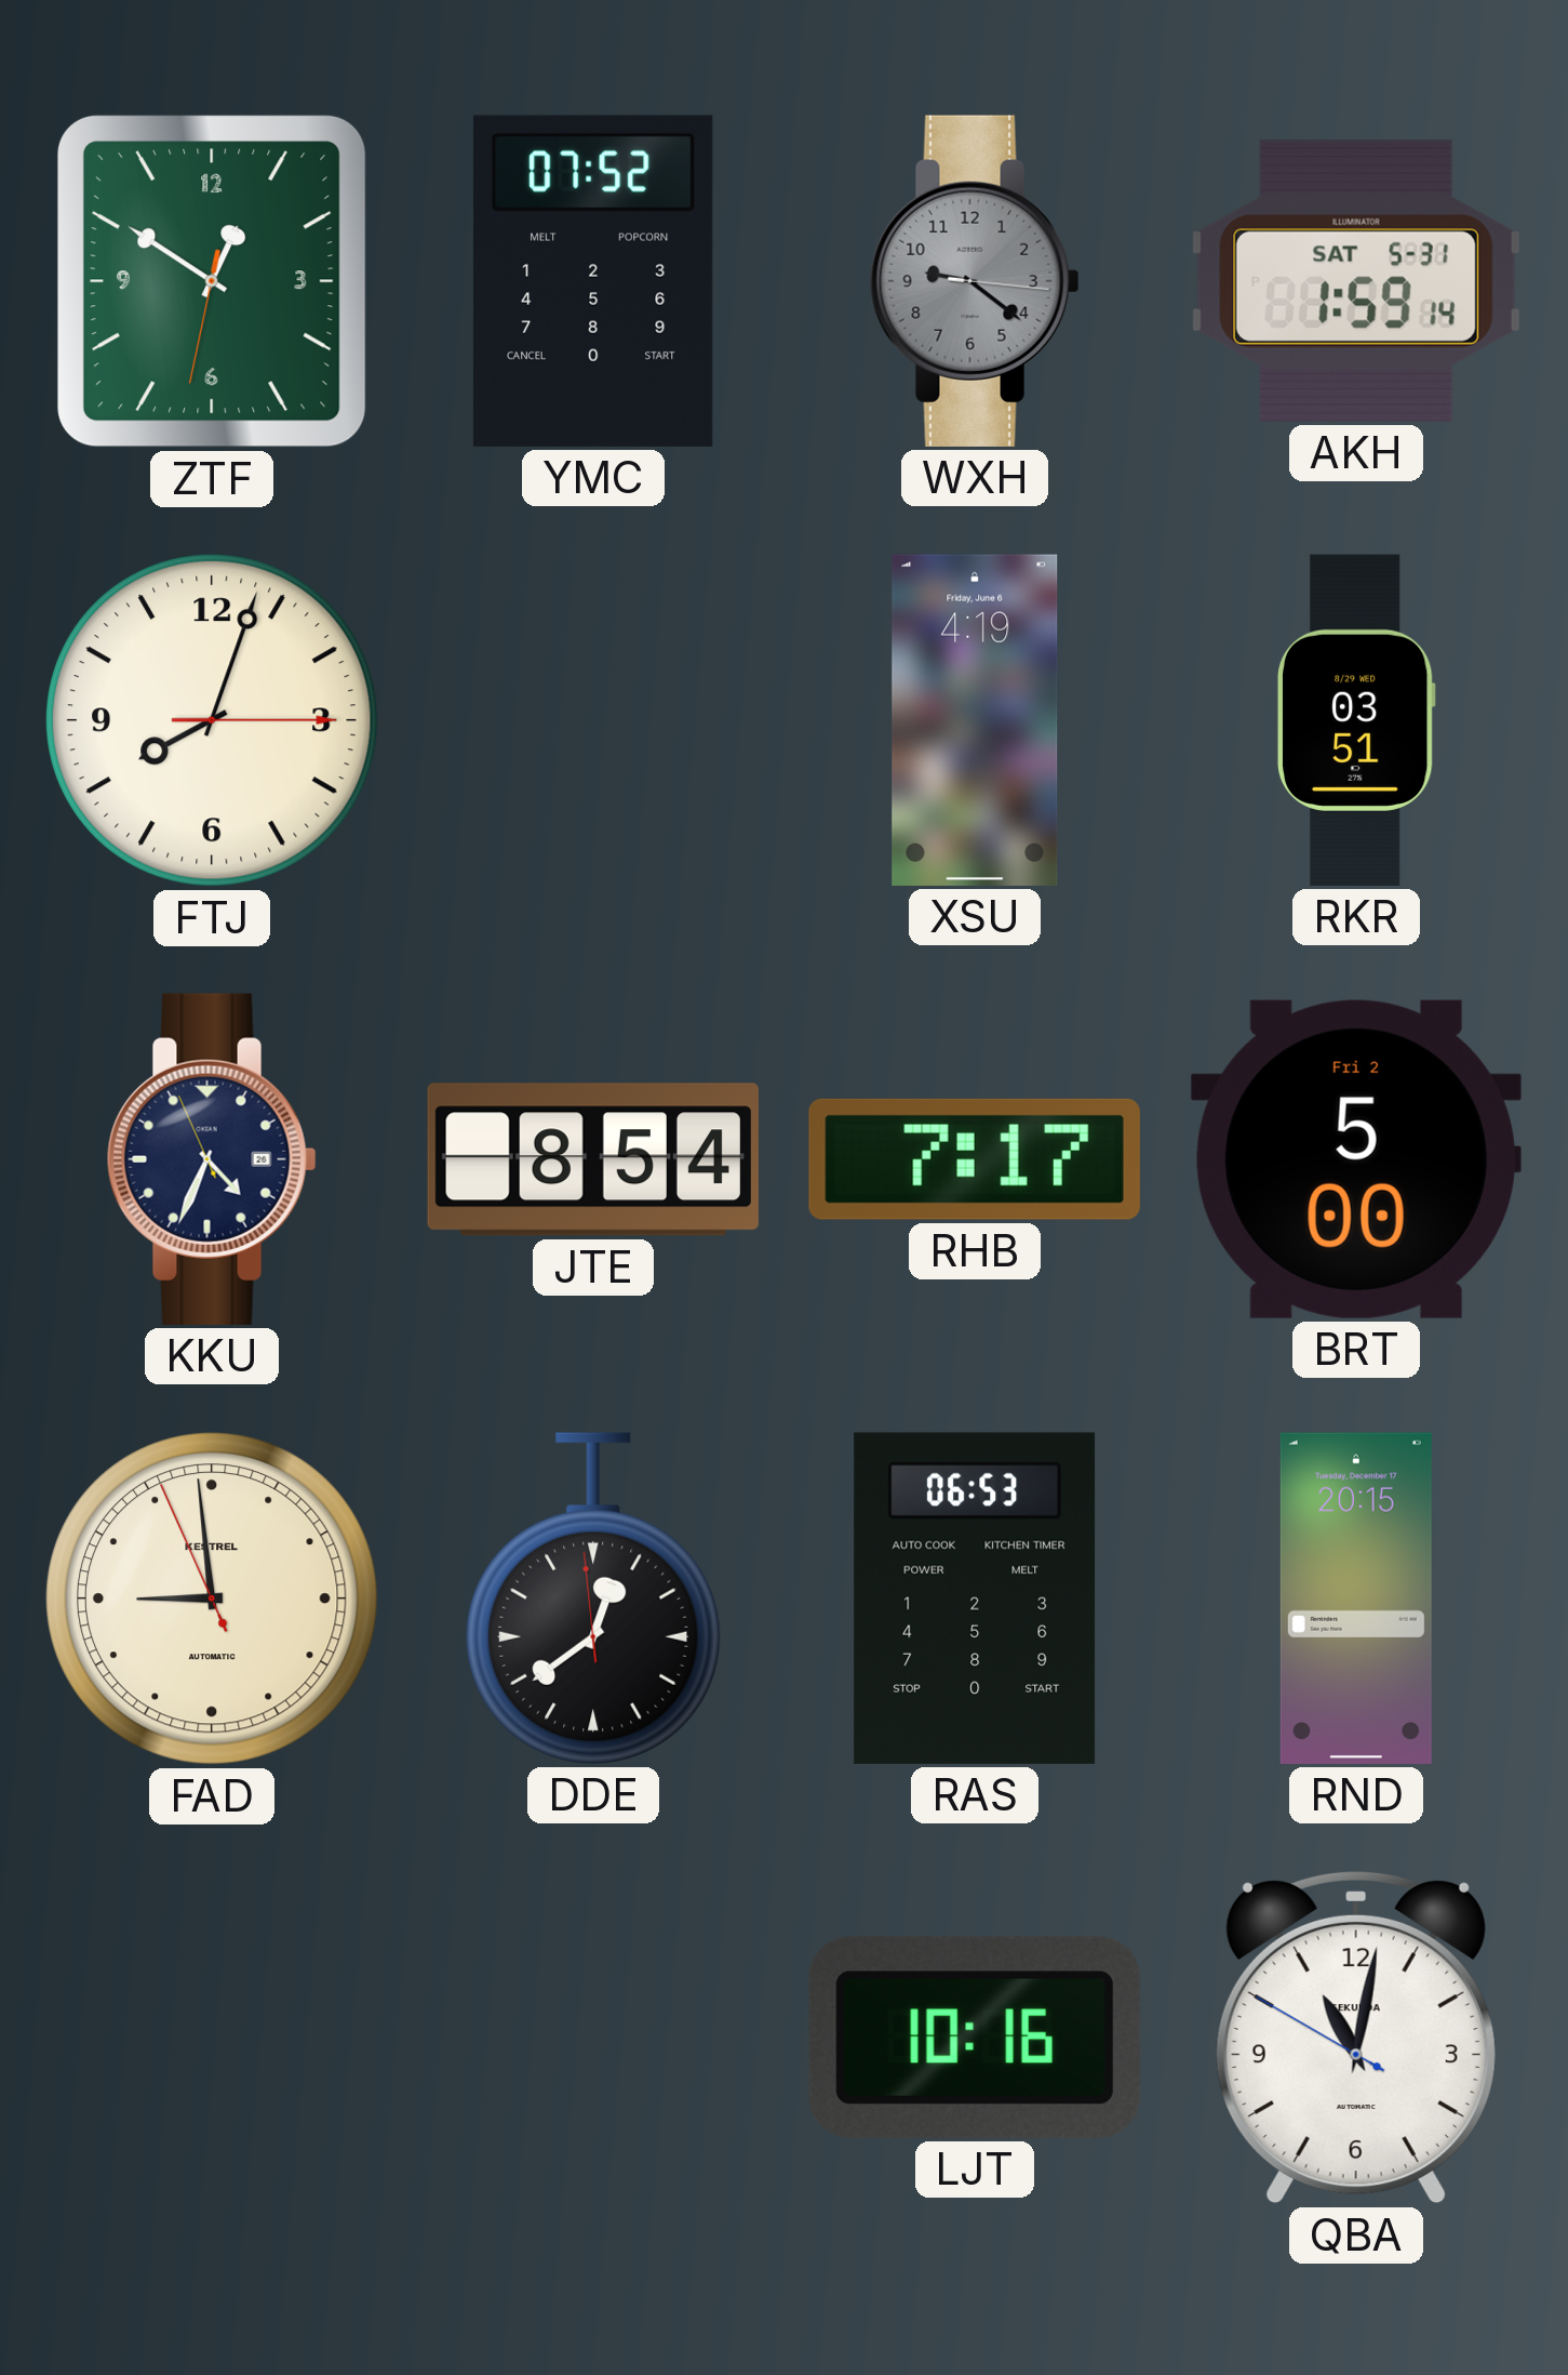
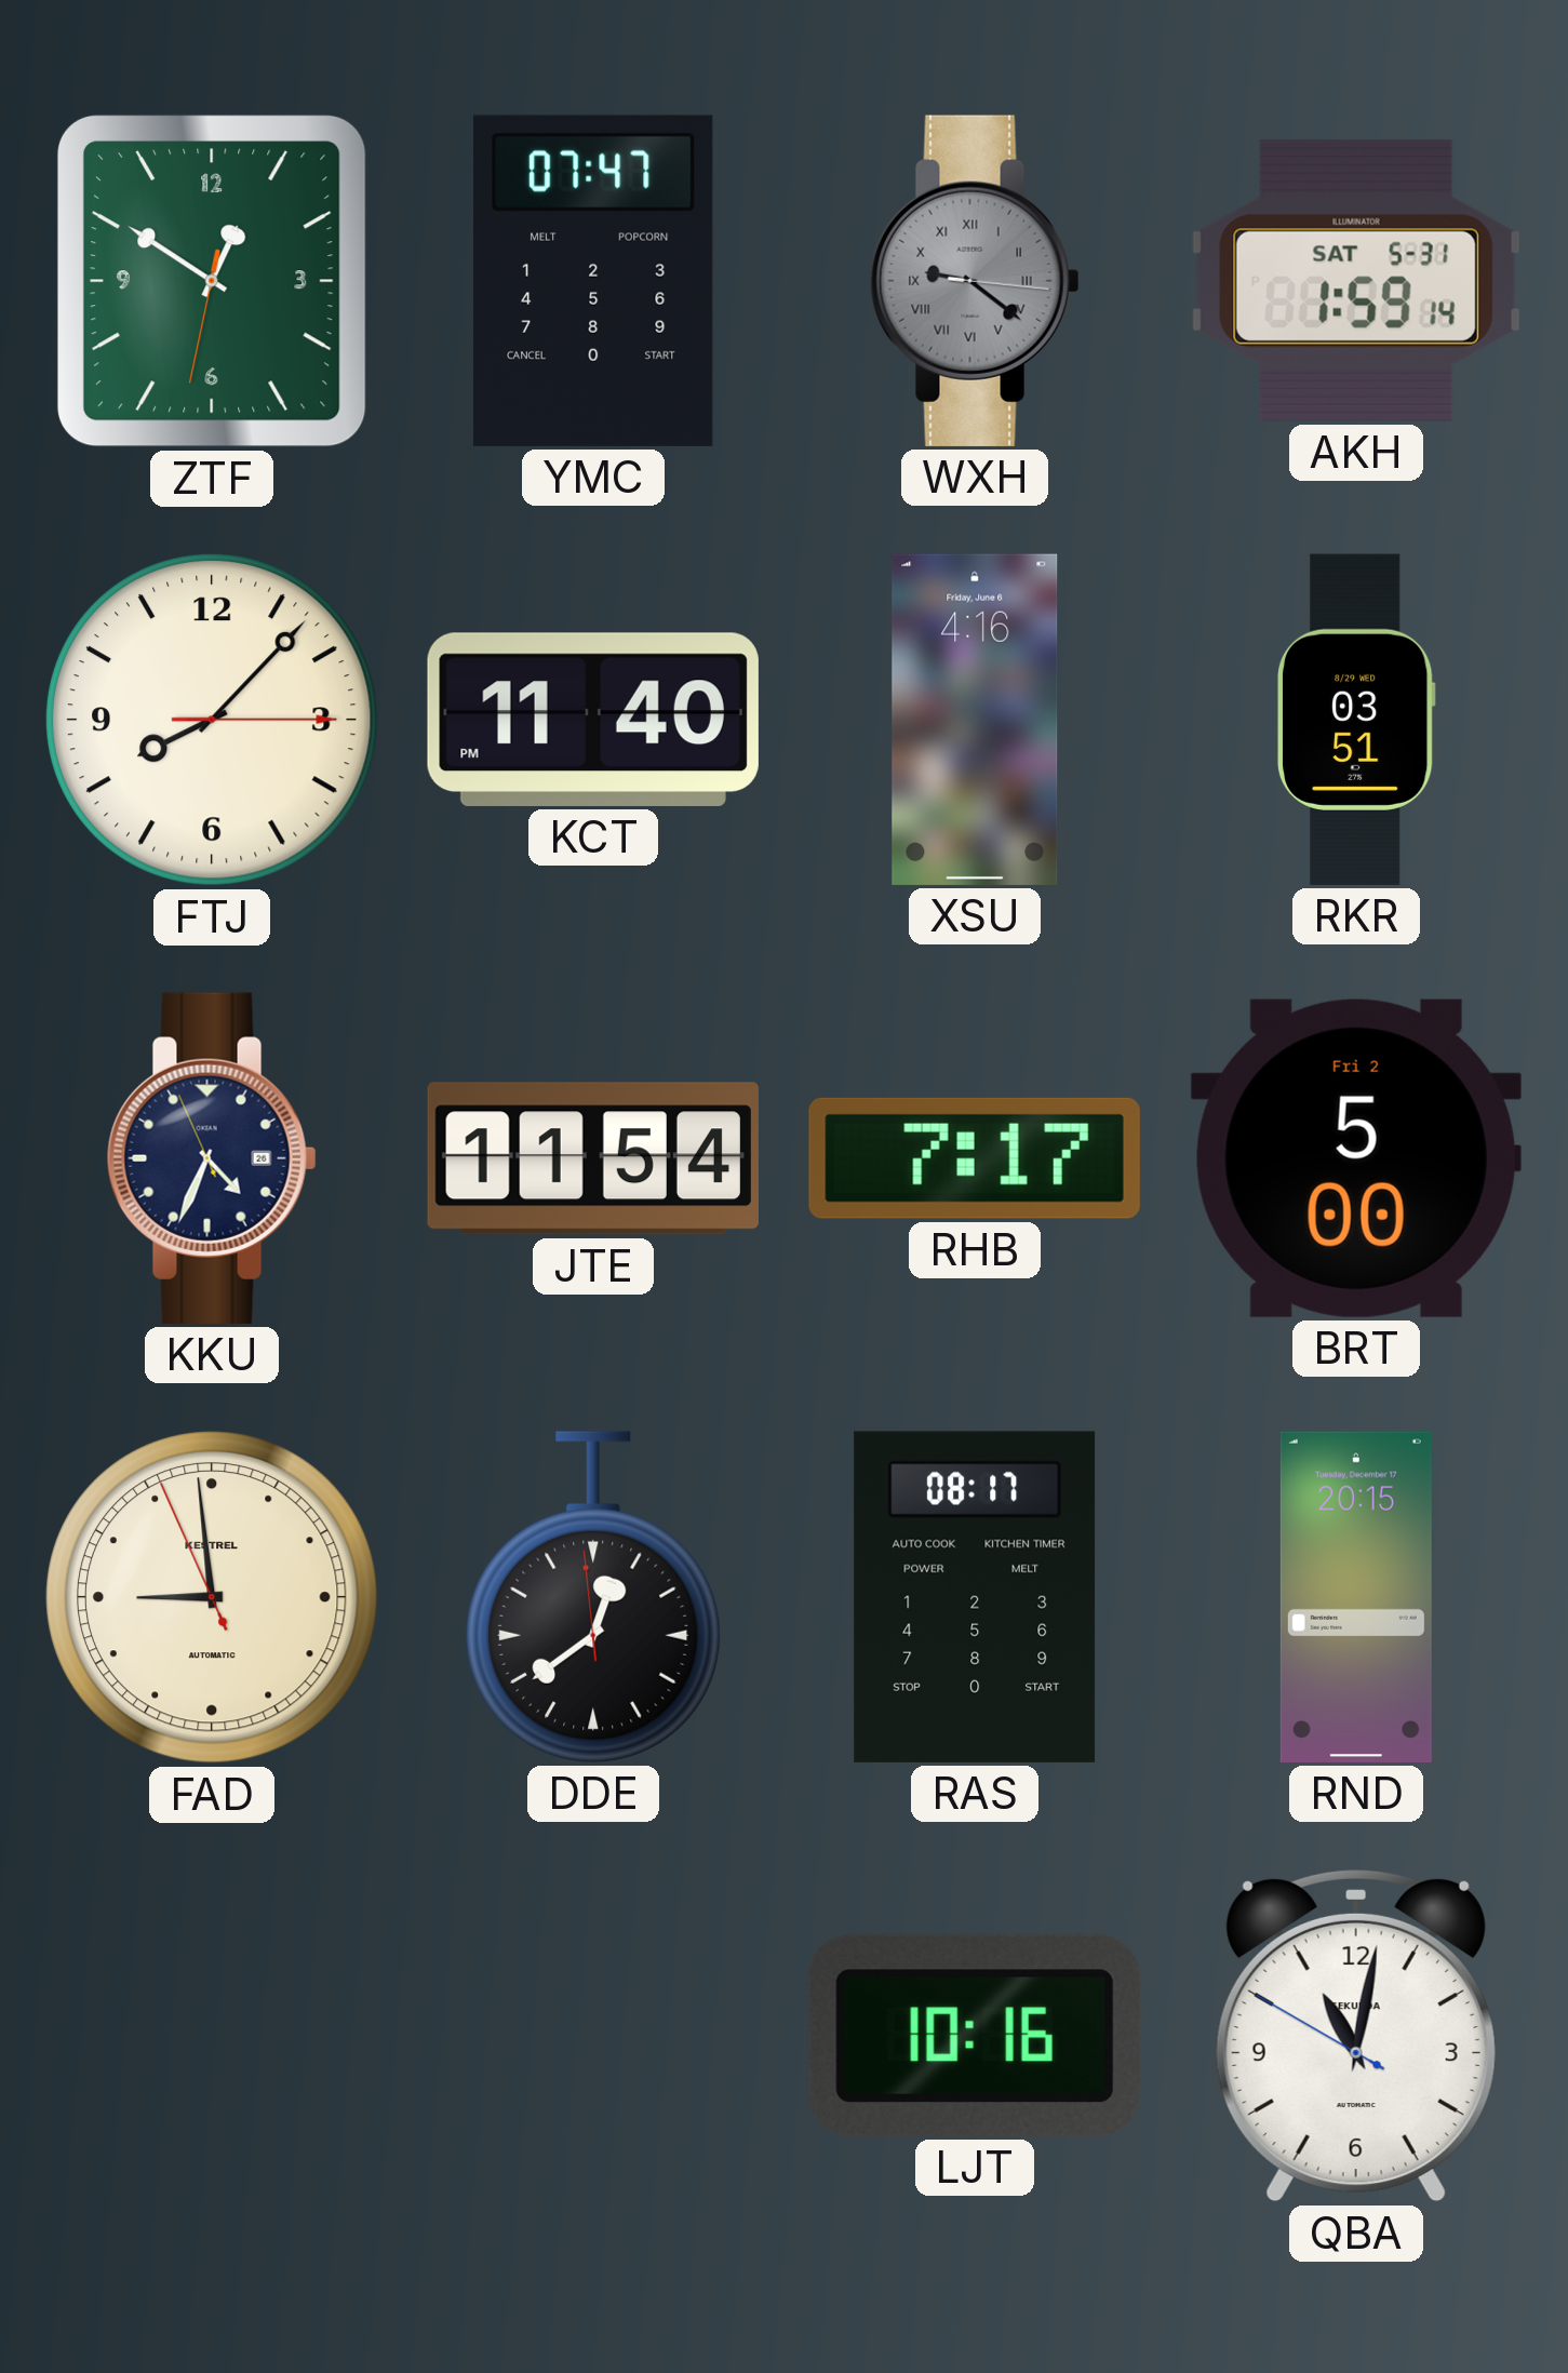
YMC: 07:52 -> 07:47 (593, 281)
WXH numerals: Arabic -> Roman (975, 281)
FTJ: 8:03 -> 8:07 (212, 720)
KCT: none -> 11:40 (593, 720)
XSU: 4:19 -> 4:16 (975, 720)
JTE: 8:54 -> 11:54 (593, 1158)
RAS: 06:53 -> 08:17 (975, 1597)
